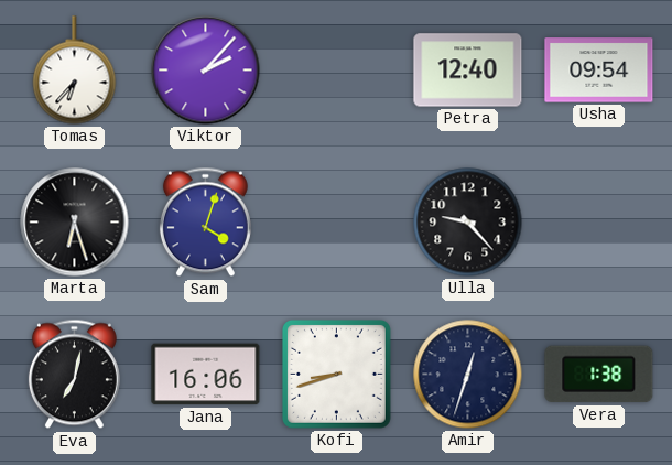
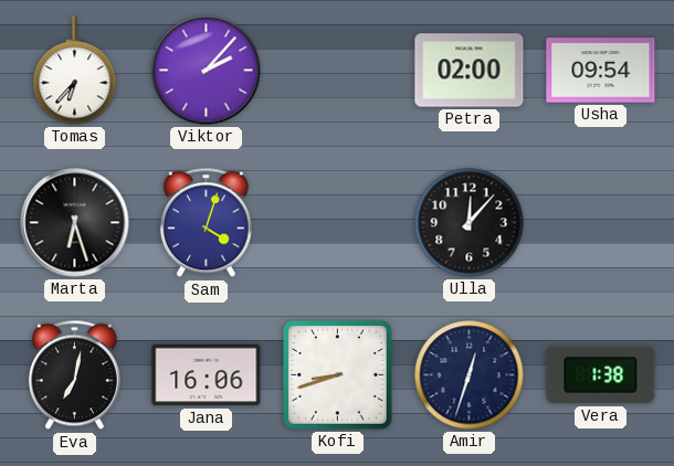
Petra: 12:40 -> 02:00 (470, 71)
Ulla: 9:23 -> 12:07 (470, 223)
